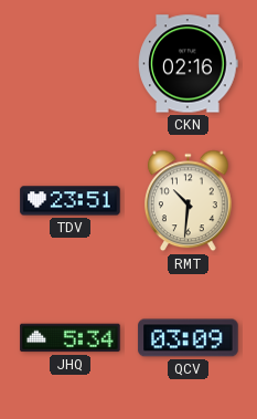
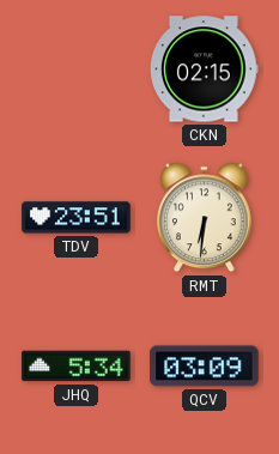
CKN: 02:16 -> 02:15 (205, 69)
RMT: 10:31 -> 6:31 (205, 218)
